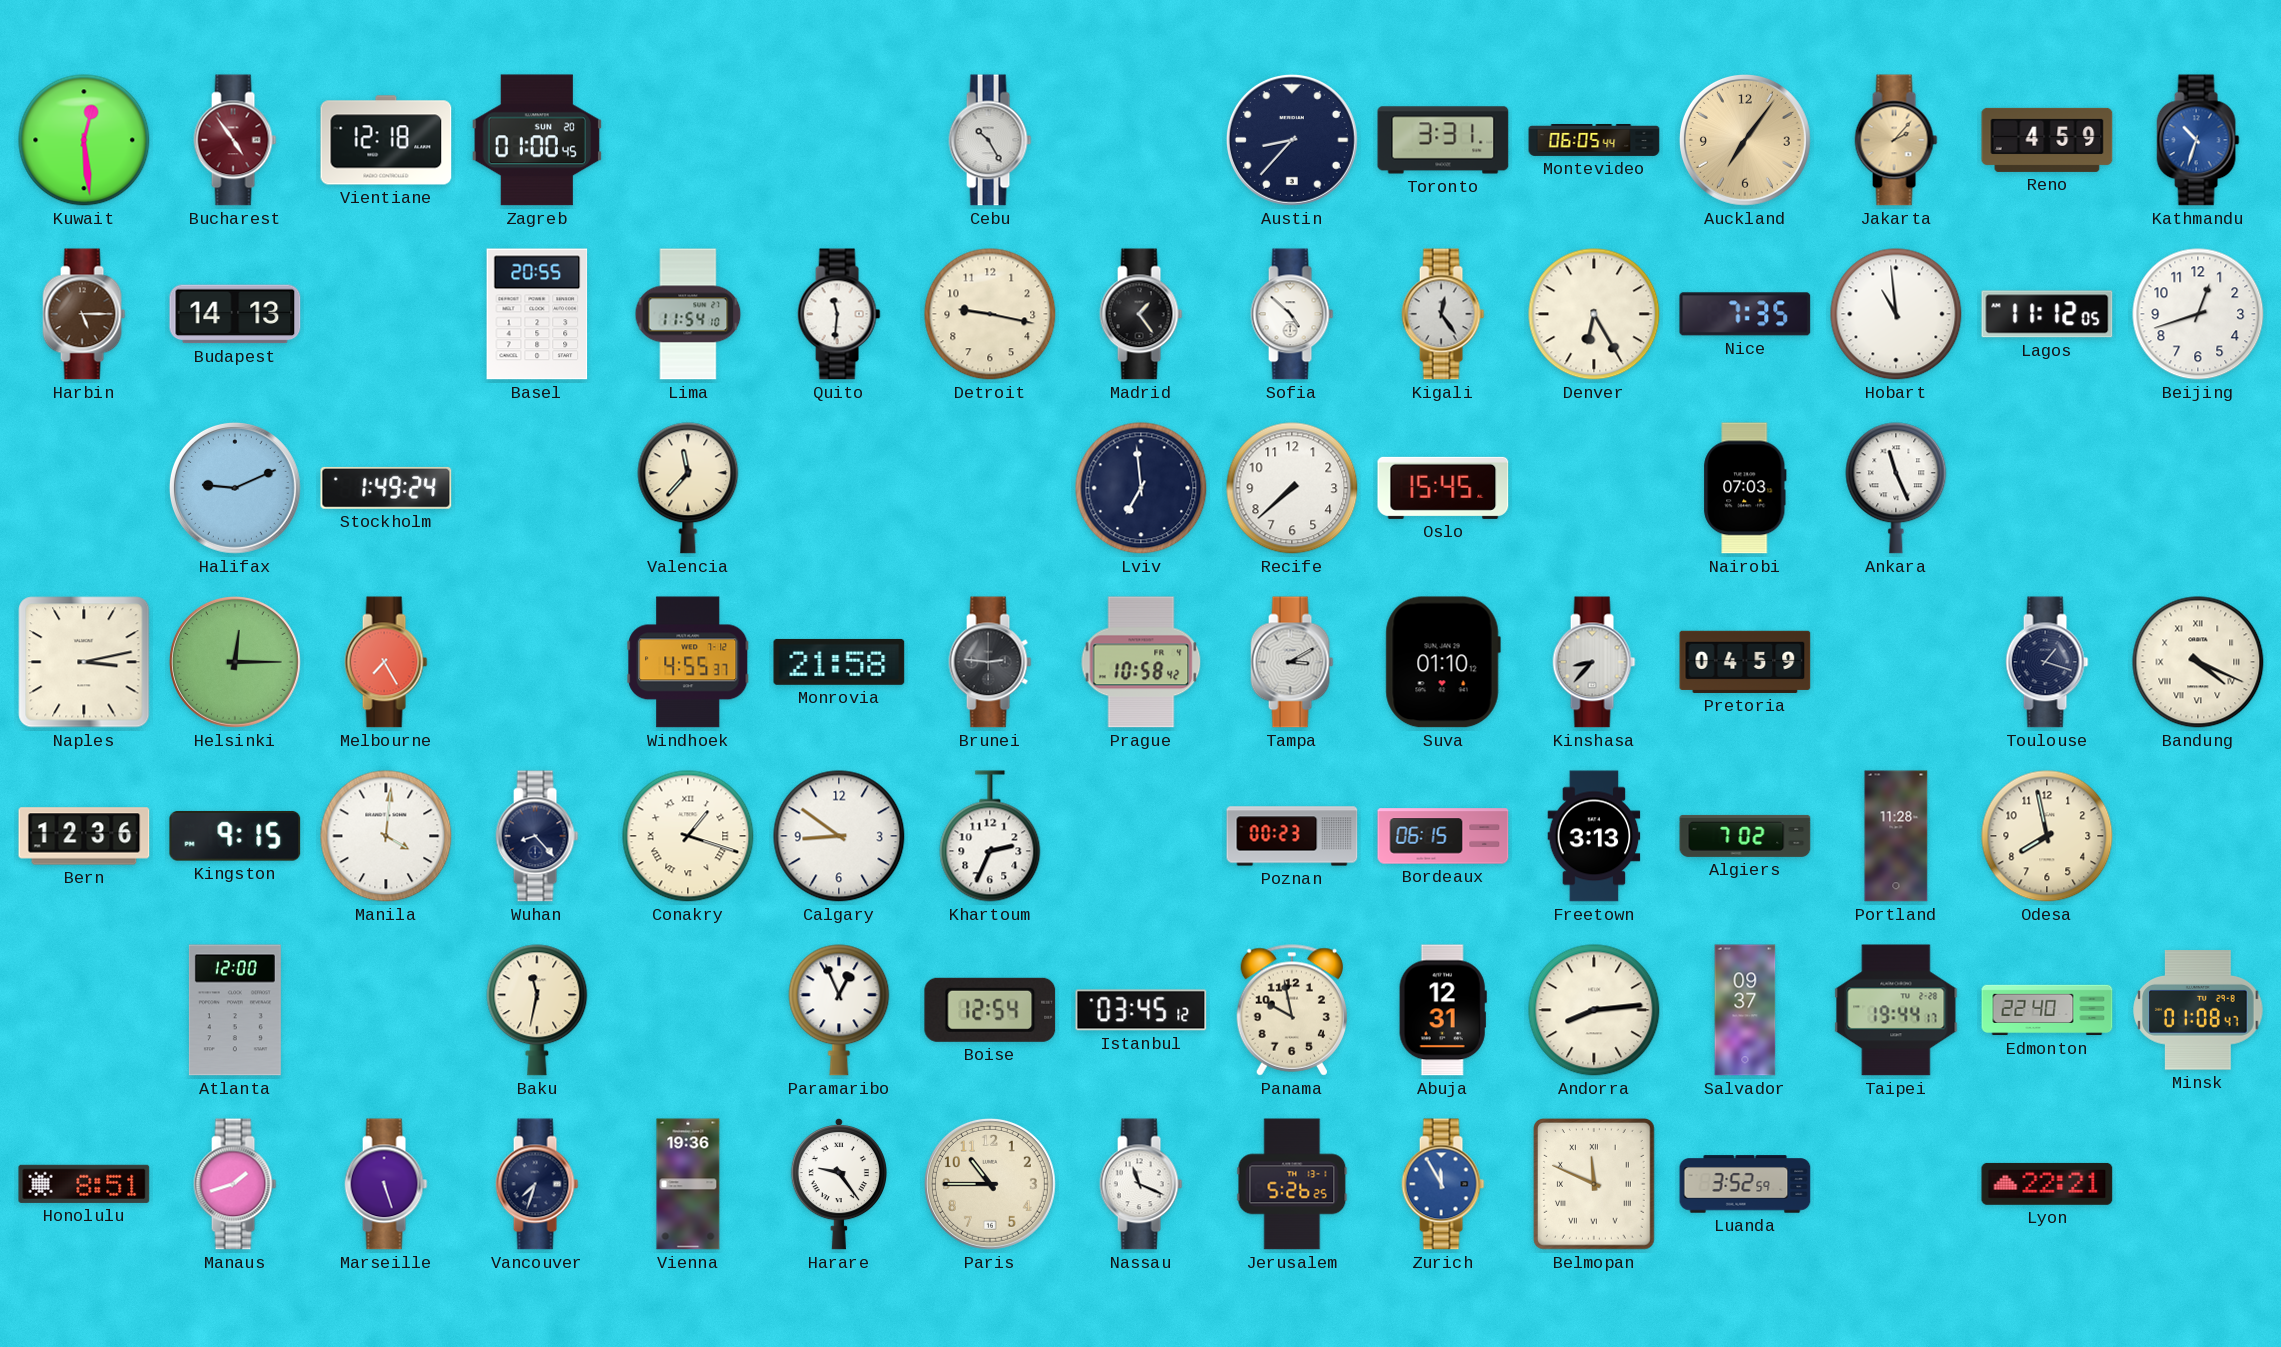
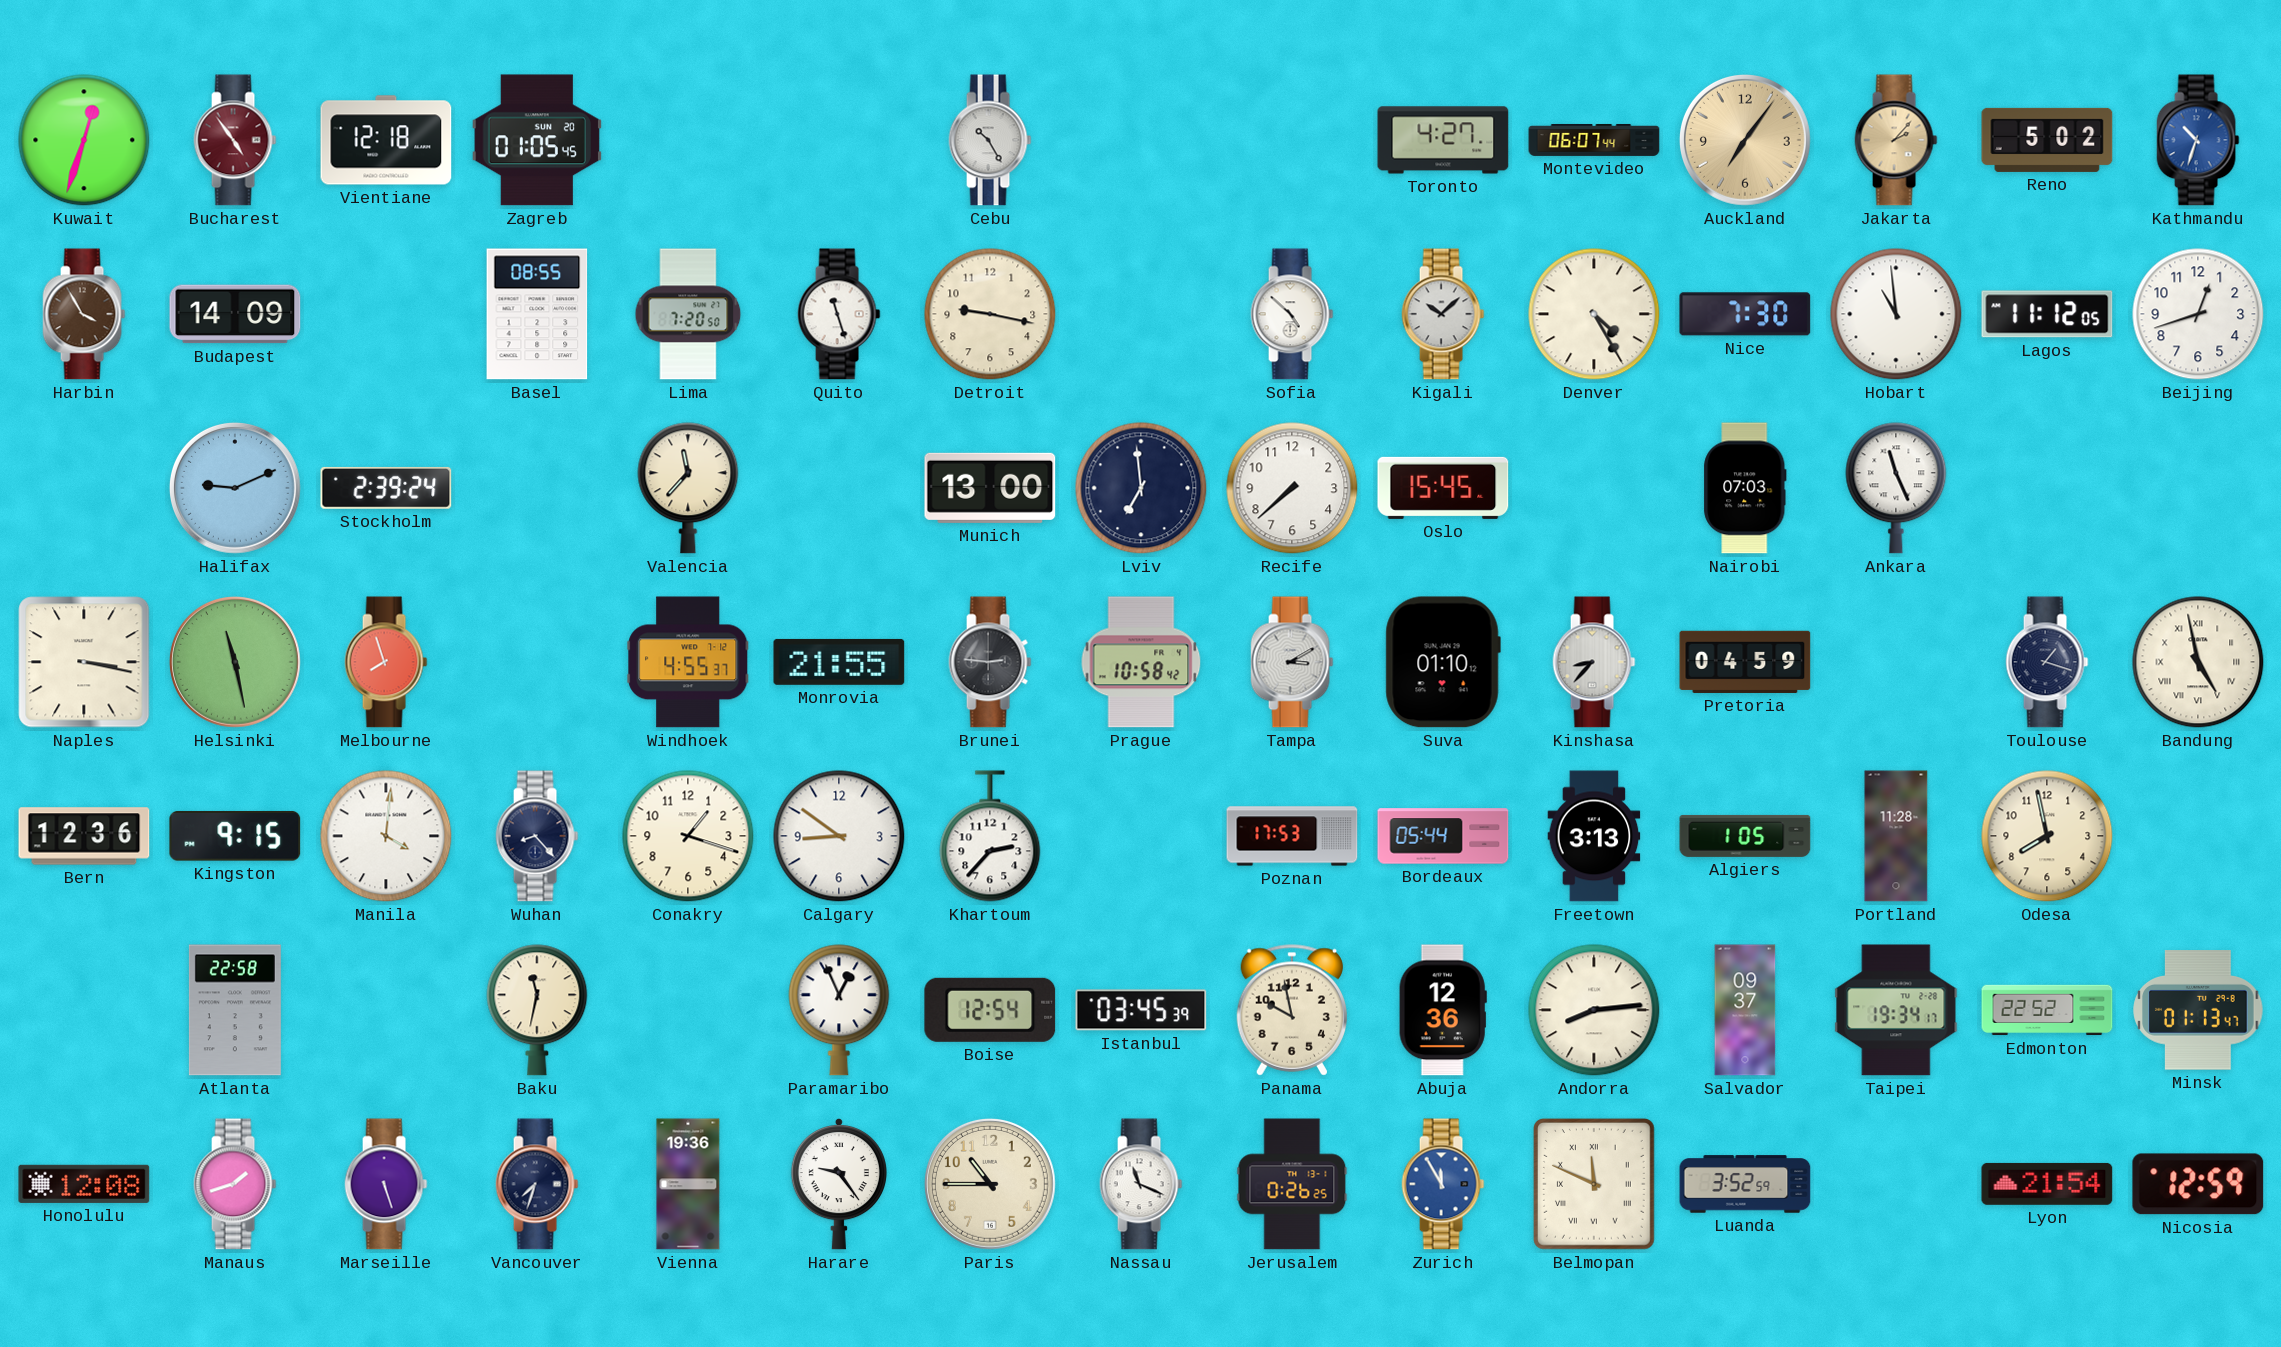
Kuwait: 12:29 -> 12:33 (84, 140)
Zagreb: 01:00 -> 01:05 (536, 140)
Austin: 8:37 -> none (1292, 140)
Toronto: 3:31 -> 4:27 (1443, 140)
Montevideo: 06:05 -> 06:07 (1594, 140)
Reno: 4:59 -> 5:02 (2047, 140)
Harbin: 5:15 -> 3:55 (84, 314)
Budapest: 14:13 -> 14:09 (235, 314)
Basel: 20:55 -> 08:55 (537, 314)
Lima: 11:54 -> 7:20 (688, 314)
Quito: 11:31 -> 11:27 (839, 314)
Madrid: 1:24 -> none (1141, 314)
Kigali: 12:24 -> 10:08 (1443, 314)
Denver: 6:25 -> 4:25 (1594, 314)
Nice: 7:35 -> 7:30 (1745, 314)
Stockholm: 1:49 -> 2:39 (386, 488)
Munich: none -> 13:00 (990, 488)
Naples: 3:13 -> 3:17 (84, 662)
Helsinki: 12:15 -> 11:28 (235, 662)
Melbourne: 7:25 -> 7:57 (386, 662)
Monrovia: 21:58 -> 21:55 (839, 662)
Bandung: 4:19 -> 4:58 (2198, 662)
Conakry numerals: Roman -> Arabic (688, 836)
Khartoum: 2:34 -> 2:37 (990, 836)
Poznan: 00:23 -> 17:53 (1292, 836)
Bordeaux: 06:15 -> 05:44 (1443, 836)
Algiers: 7:02 -> 1:05 (1745, 836)
Atlanta: 12:00 -> 22:58 (235, 1010)
Istanbul: 03:45:12 -> 03:45:39 (1141, 1010)
Abuja: 12:31 -> 12:36 (1443, 1010)
Taipei: 19:44 -> 19:34 (1896, 1010)
Edmonton: 22:40 -> 22:52 (2047, 1010)
Minsk: 01:08 -> 01:13 (2198, 1010)
Honolulu: 8:51 -> 12:08 (84, 1184)
Jerusalem: 5:26 -> 0:26 (1292, 1184)
Lyon: 22:21 -> 21:54 (2047, 1184)
Nicosia: none -> 12:59 (2198, 1184)
